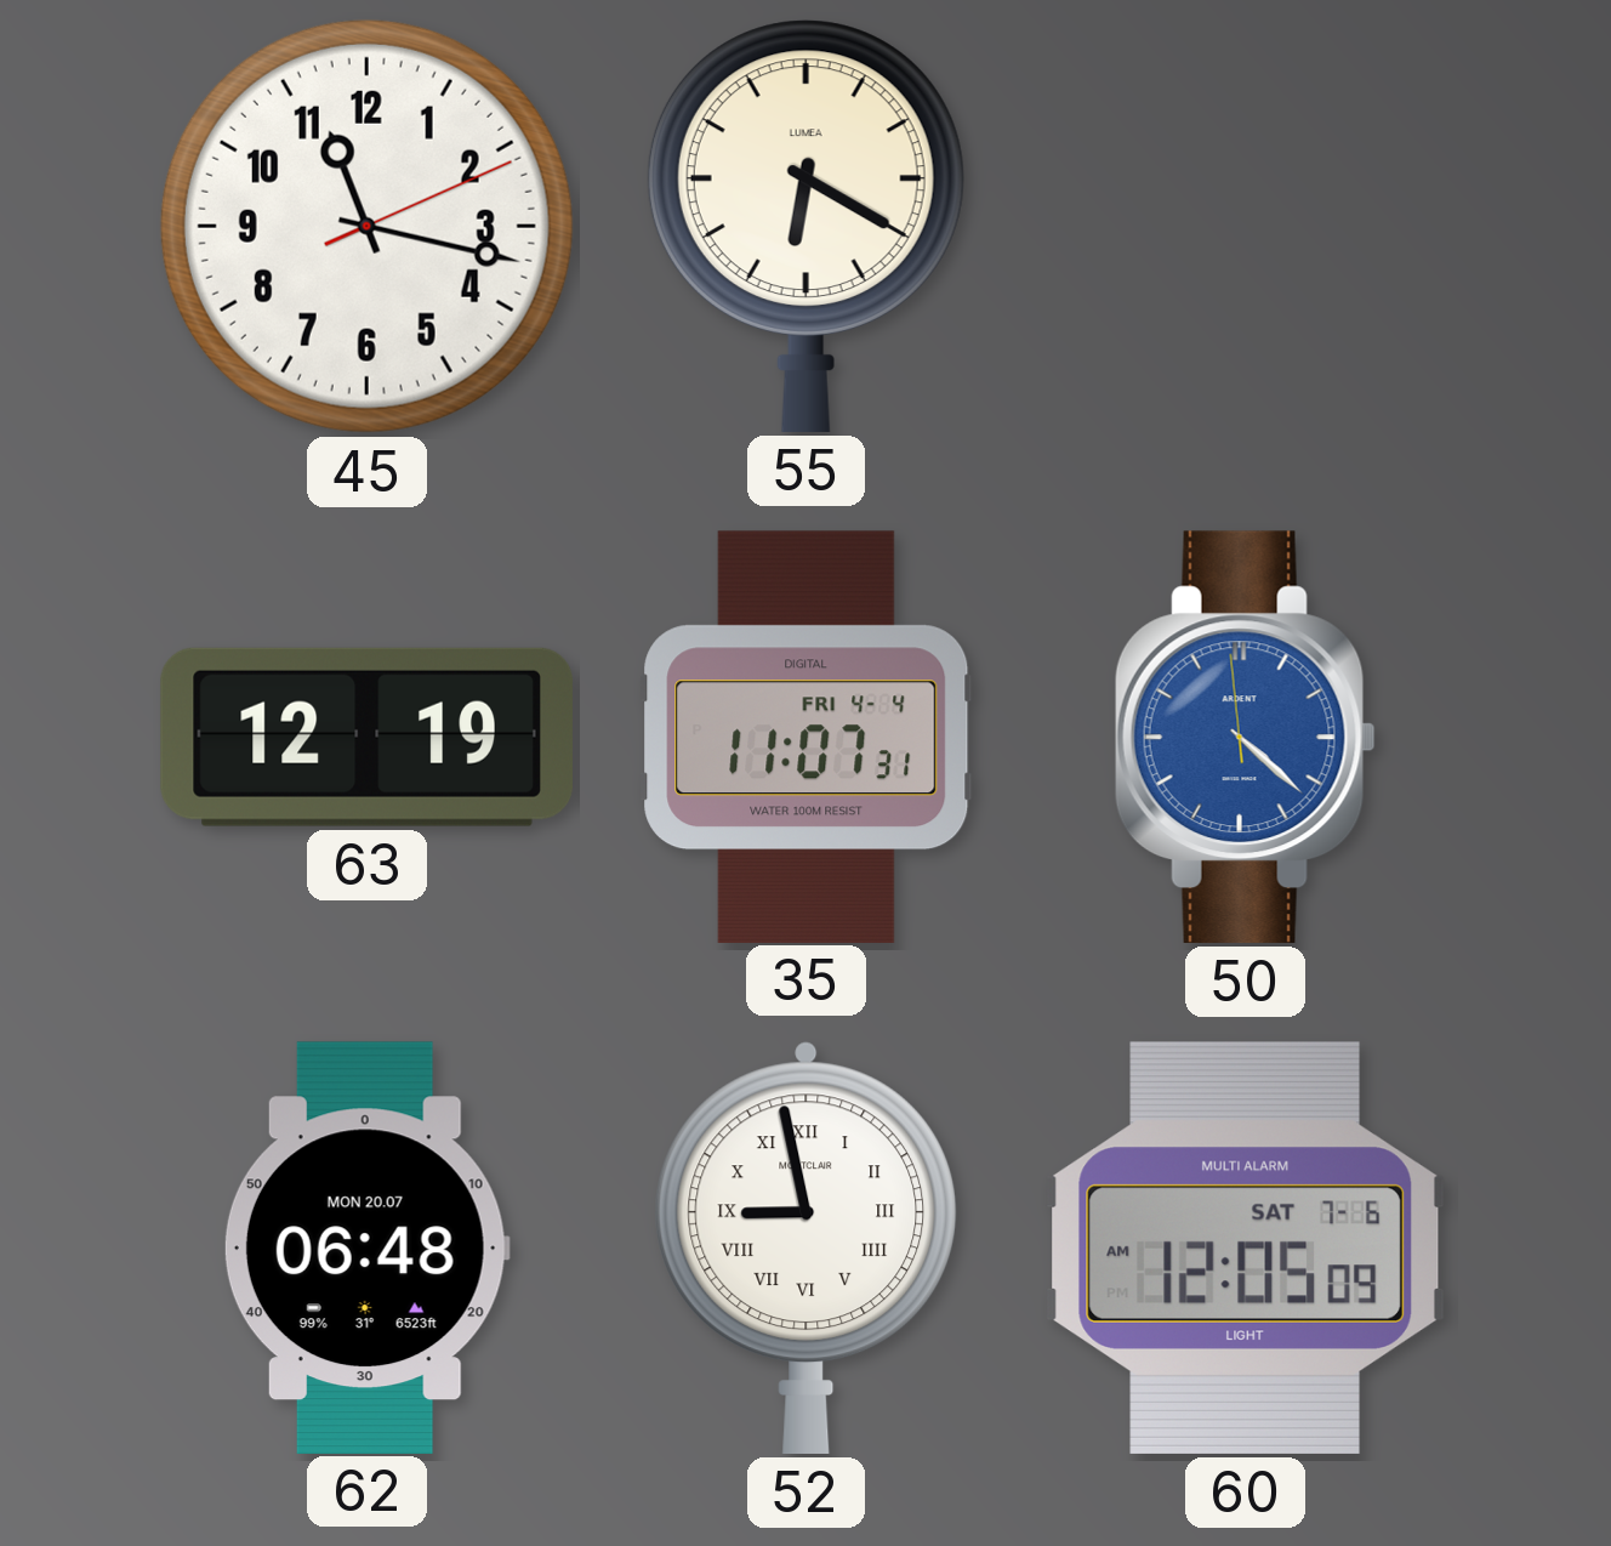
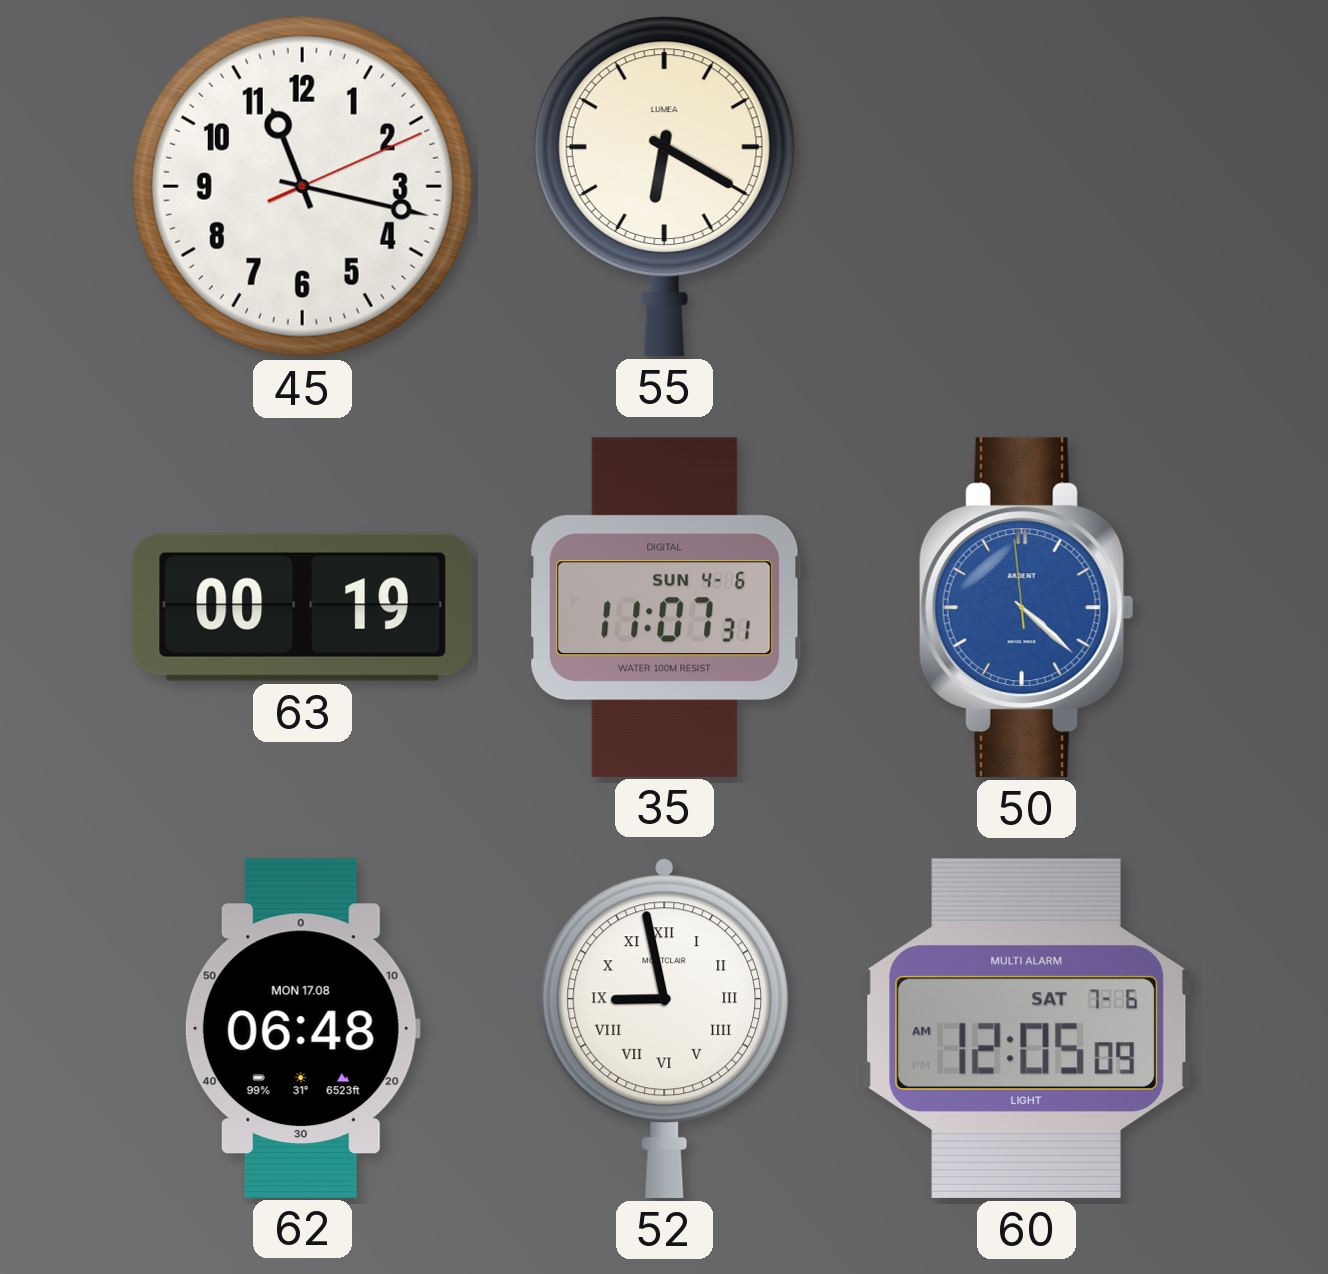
63: 12:19 -> 00:19 (302, 607)
35 date: FRI 4-4 -> SUN 4-6 (665, 607)
62 date: MON 20.07 -> MON 17.08 (302, 1028)
